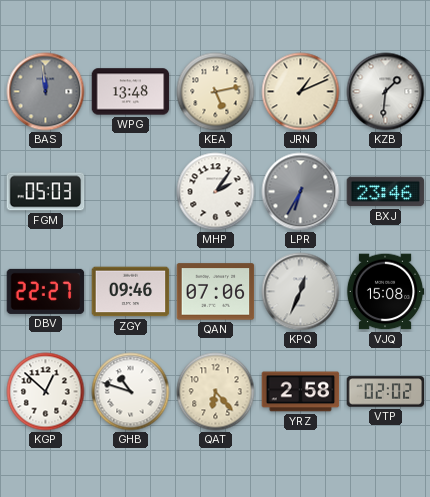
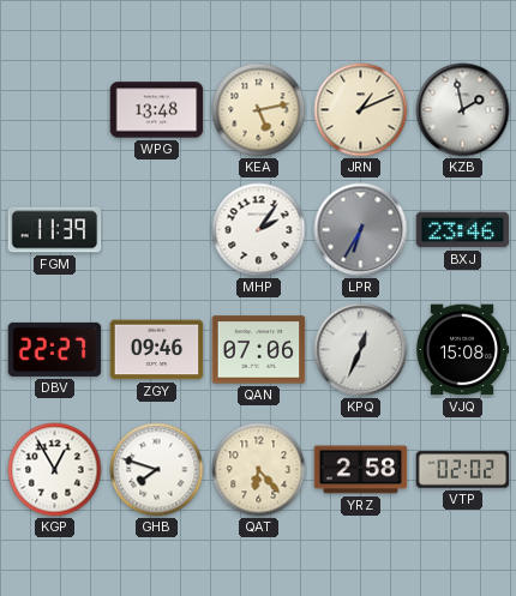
BAS: 11:59 -> none (46, 92)
KZB: 1:31 -> 1:58 (463, 110)
FGM: 05:03 -> 11:39 (55, 230)
KGP: 12:52 -> 12:55 (55, 470)
GHB: 10:48 -> 7:48 (157, 470)
